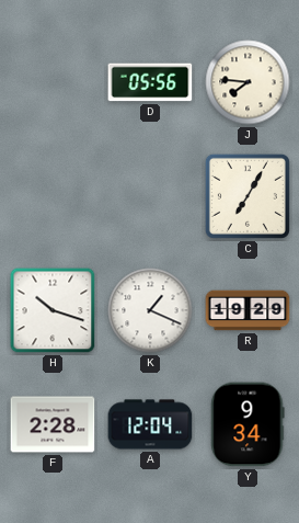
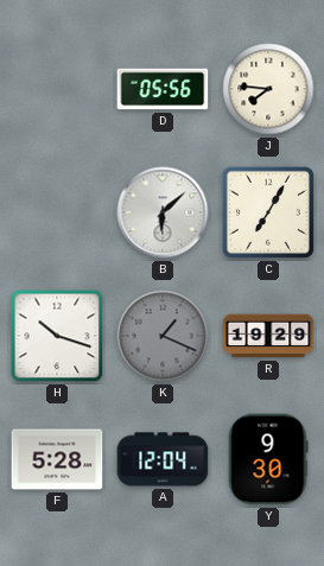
B: none -> 6:08 (163, 212)
K dial: white -> grey (163, 336)
F: 2:28 -> 5:28 (57, 459)
Y: 9:34 -> 9:30 (268, 459)
